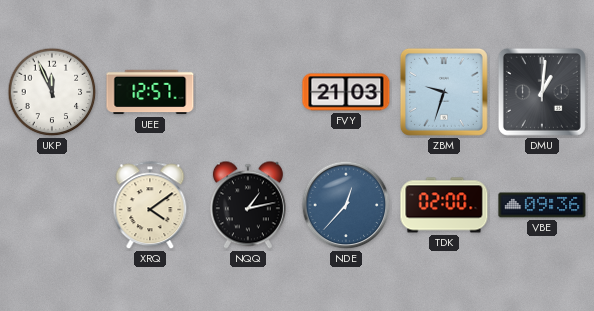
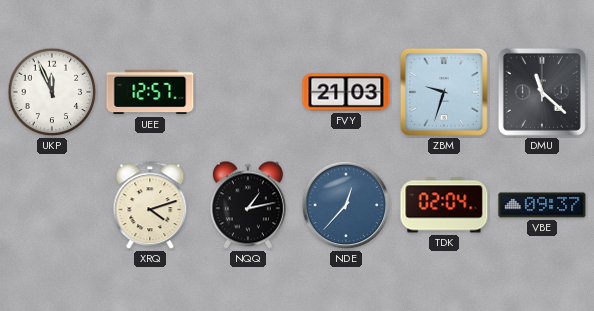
DMU: 1:01 -> 11:22 (542, 92)
XRQ: 4:09 -> 4:12 (150, 206)
TDK: 02:00 -> 02:04 (444, 205)
VBE: 09:36 -> 09:37 (542, 205)
